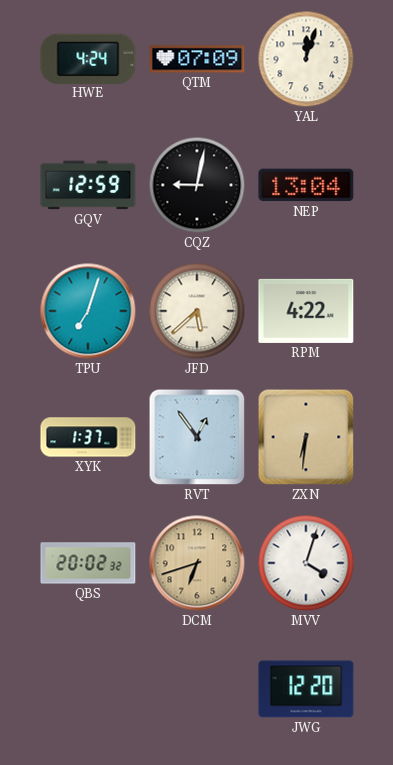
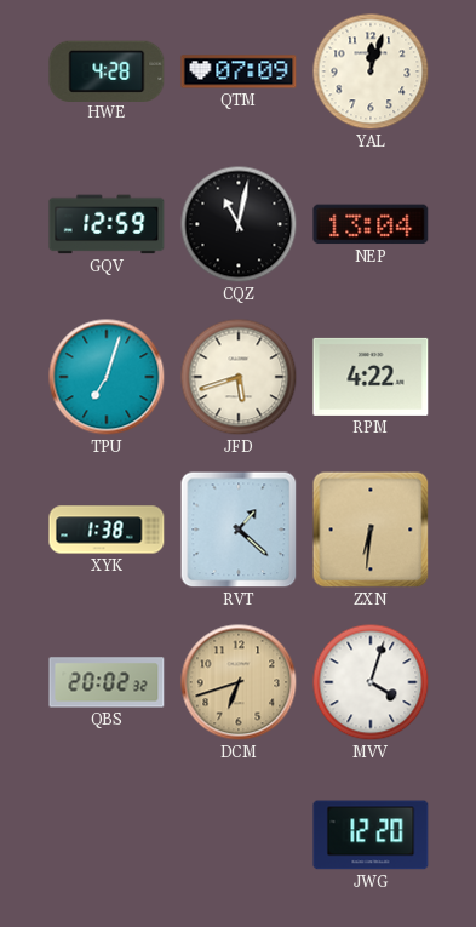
HWE: 4:24 -> 4:28 (107, 70)
CQZ: 9:02 -> 11:02 (239, 224)
JFD: 5:38 -> 5:42 (239, 377)
XYK: 1:37 -> 1:38 (107, 530)
RVT: 12:54 -> 1:22 (239, 530)
